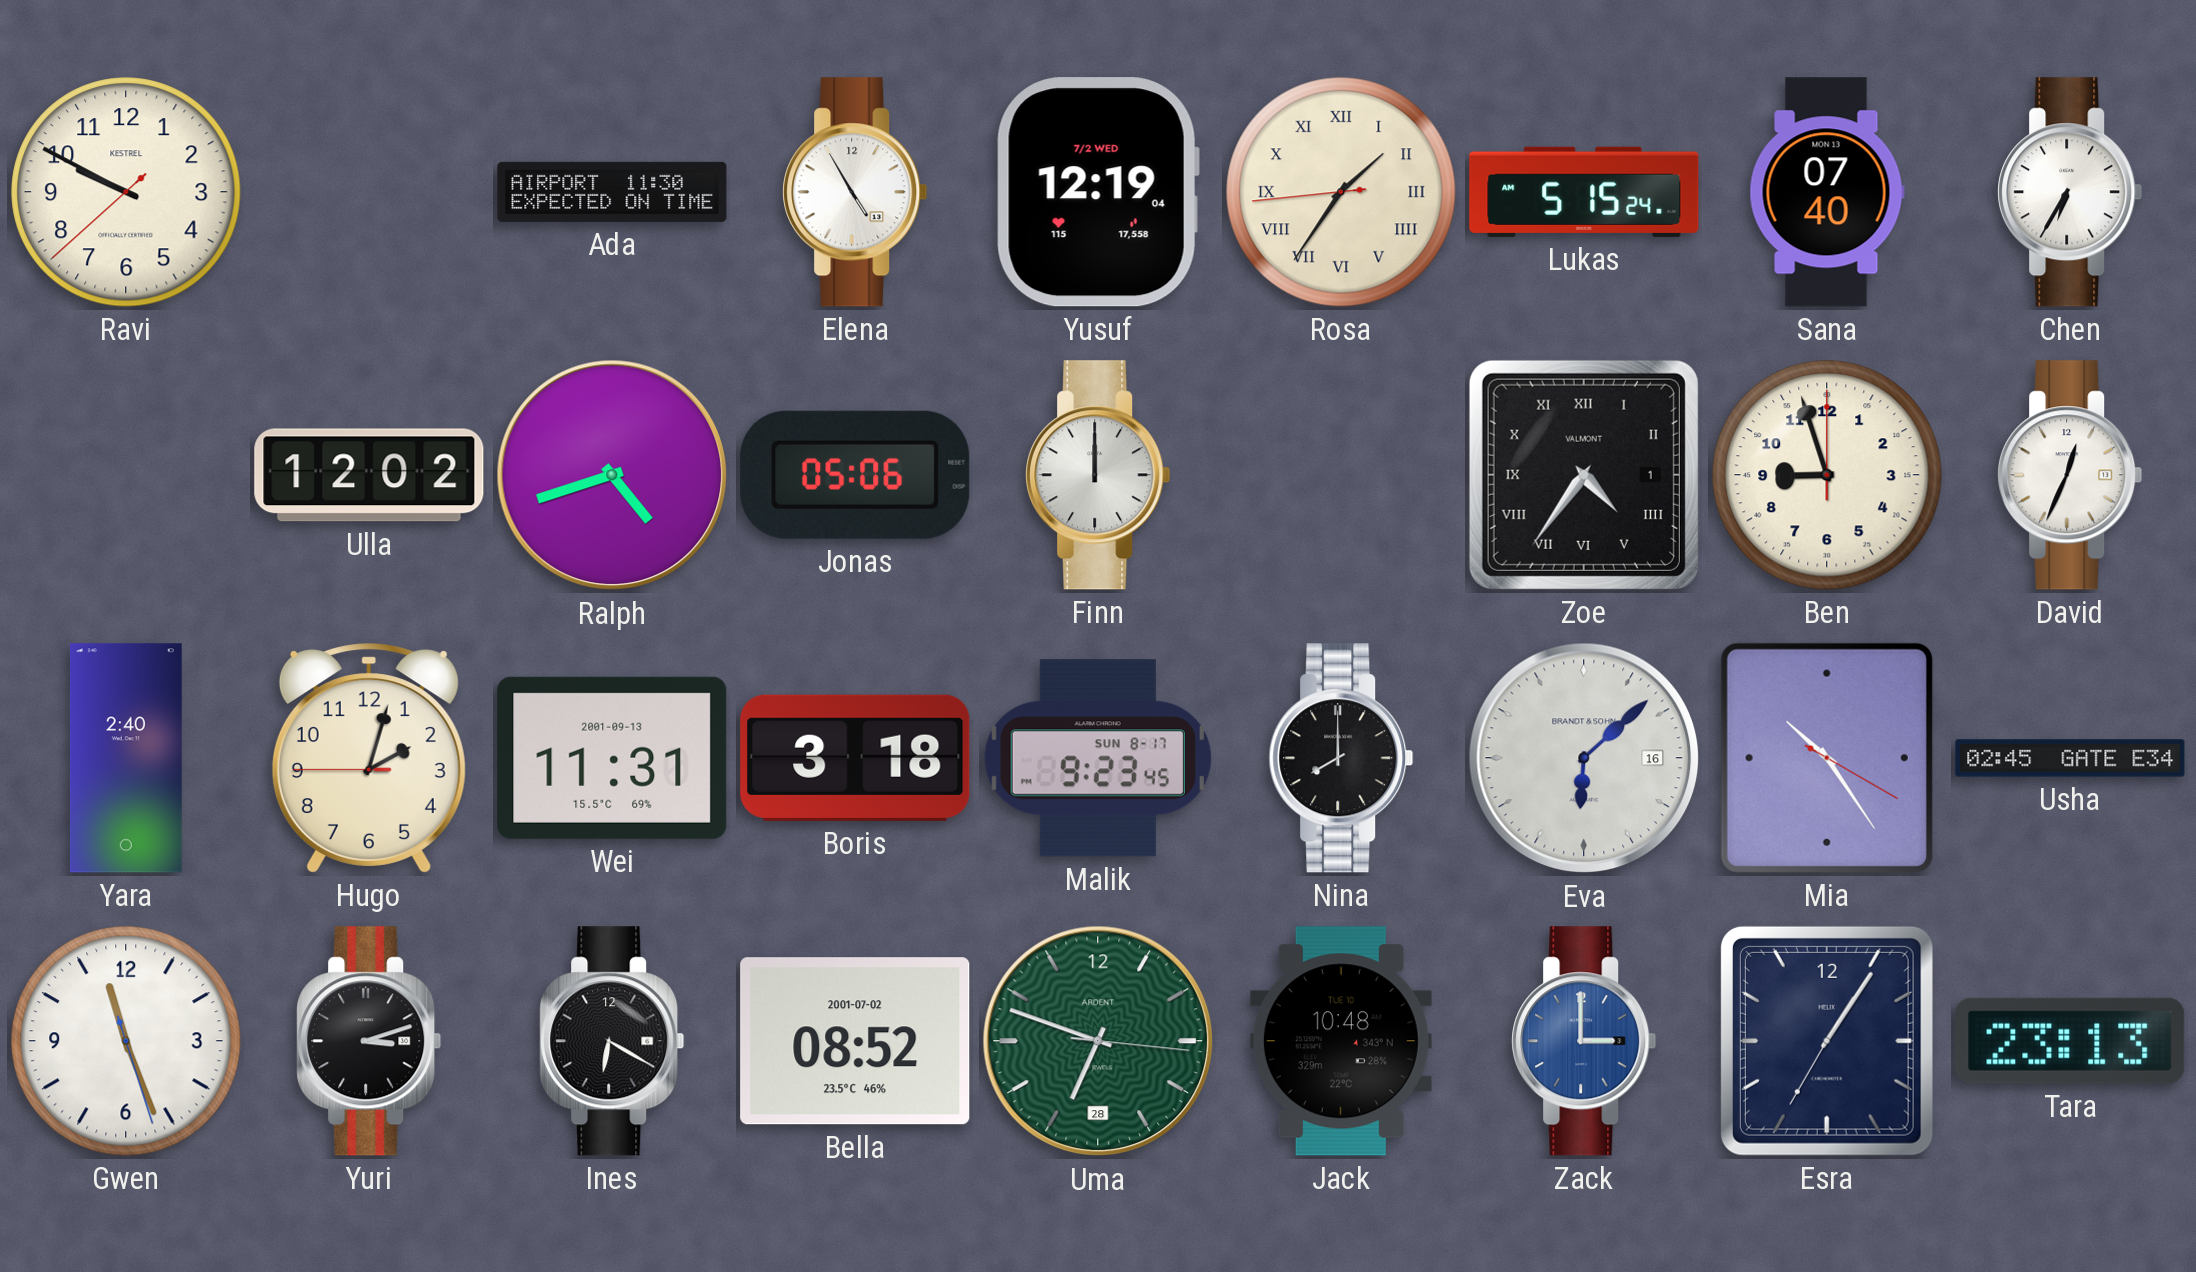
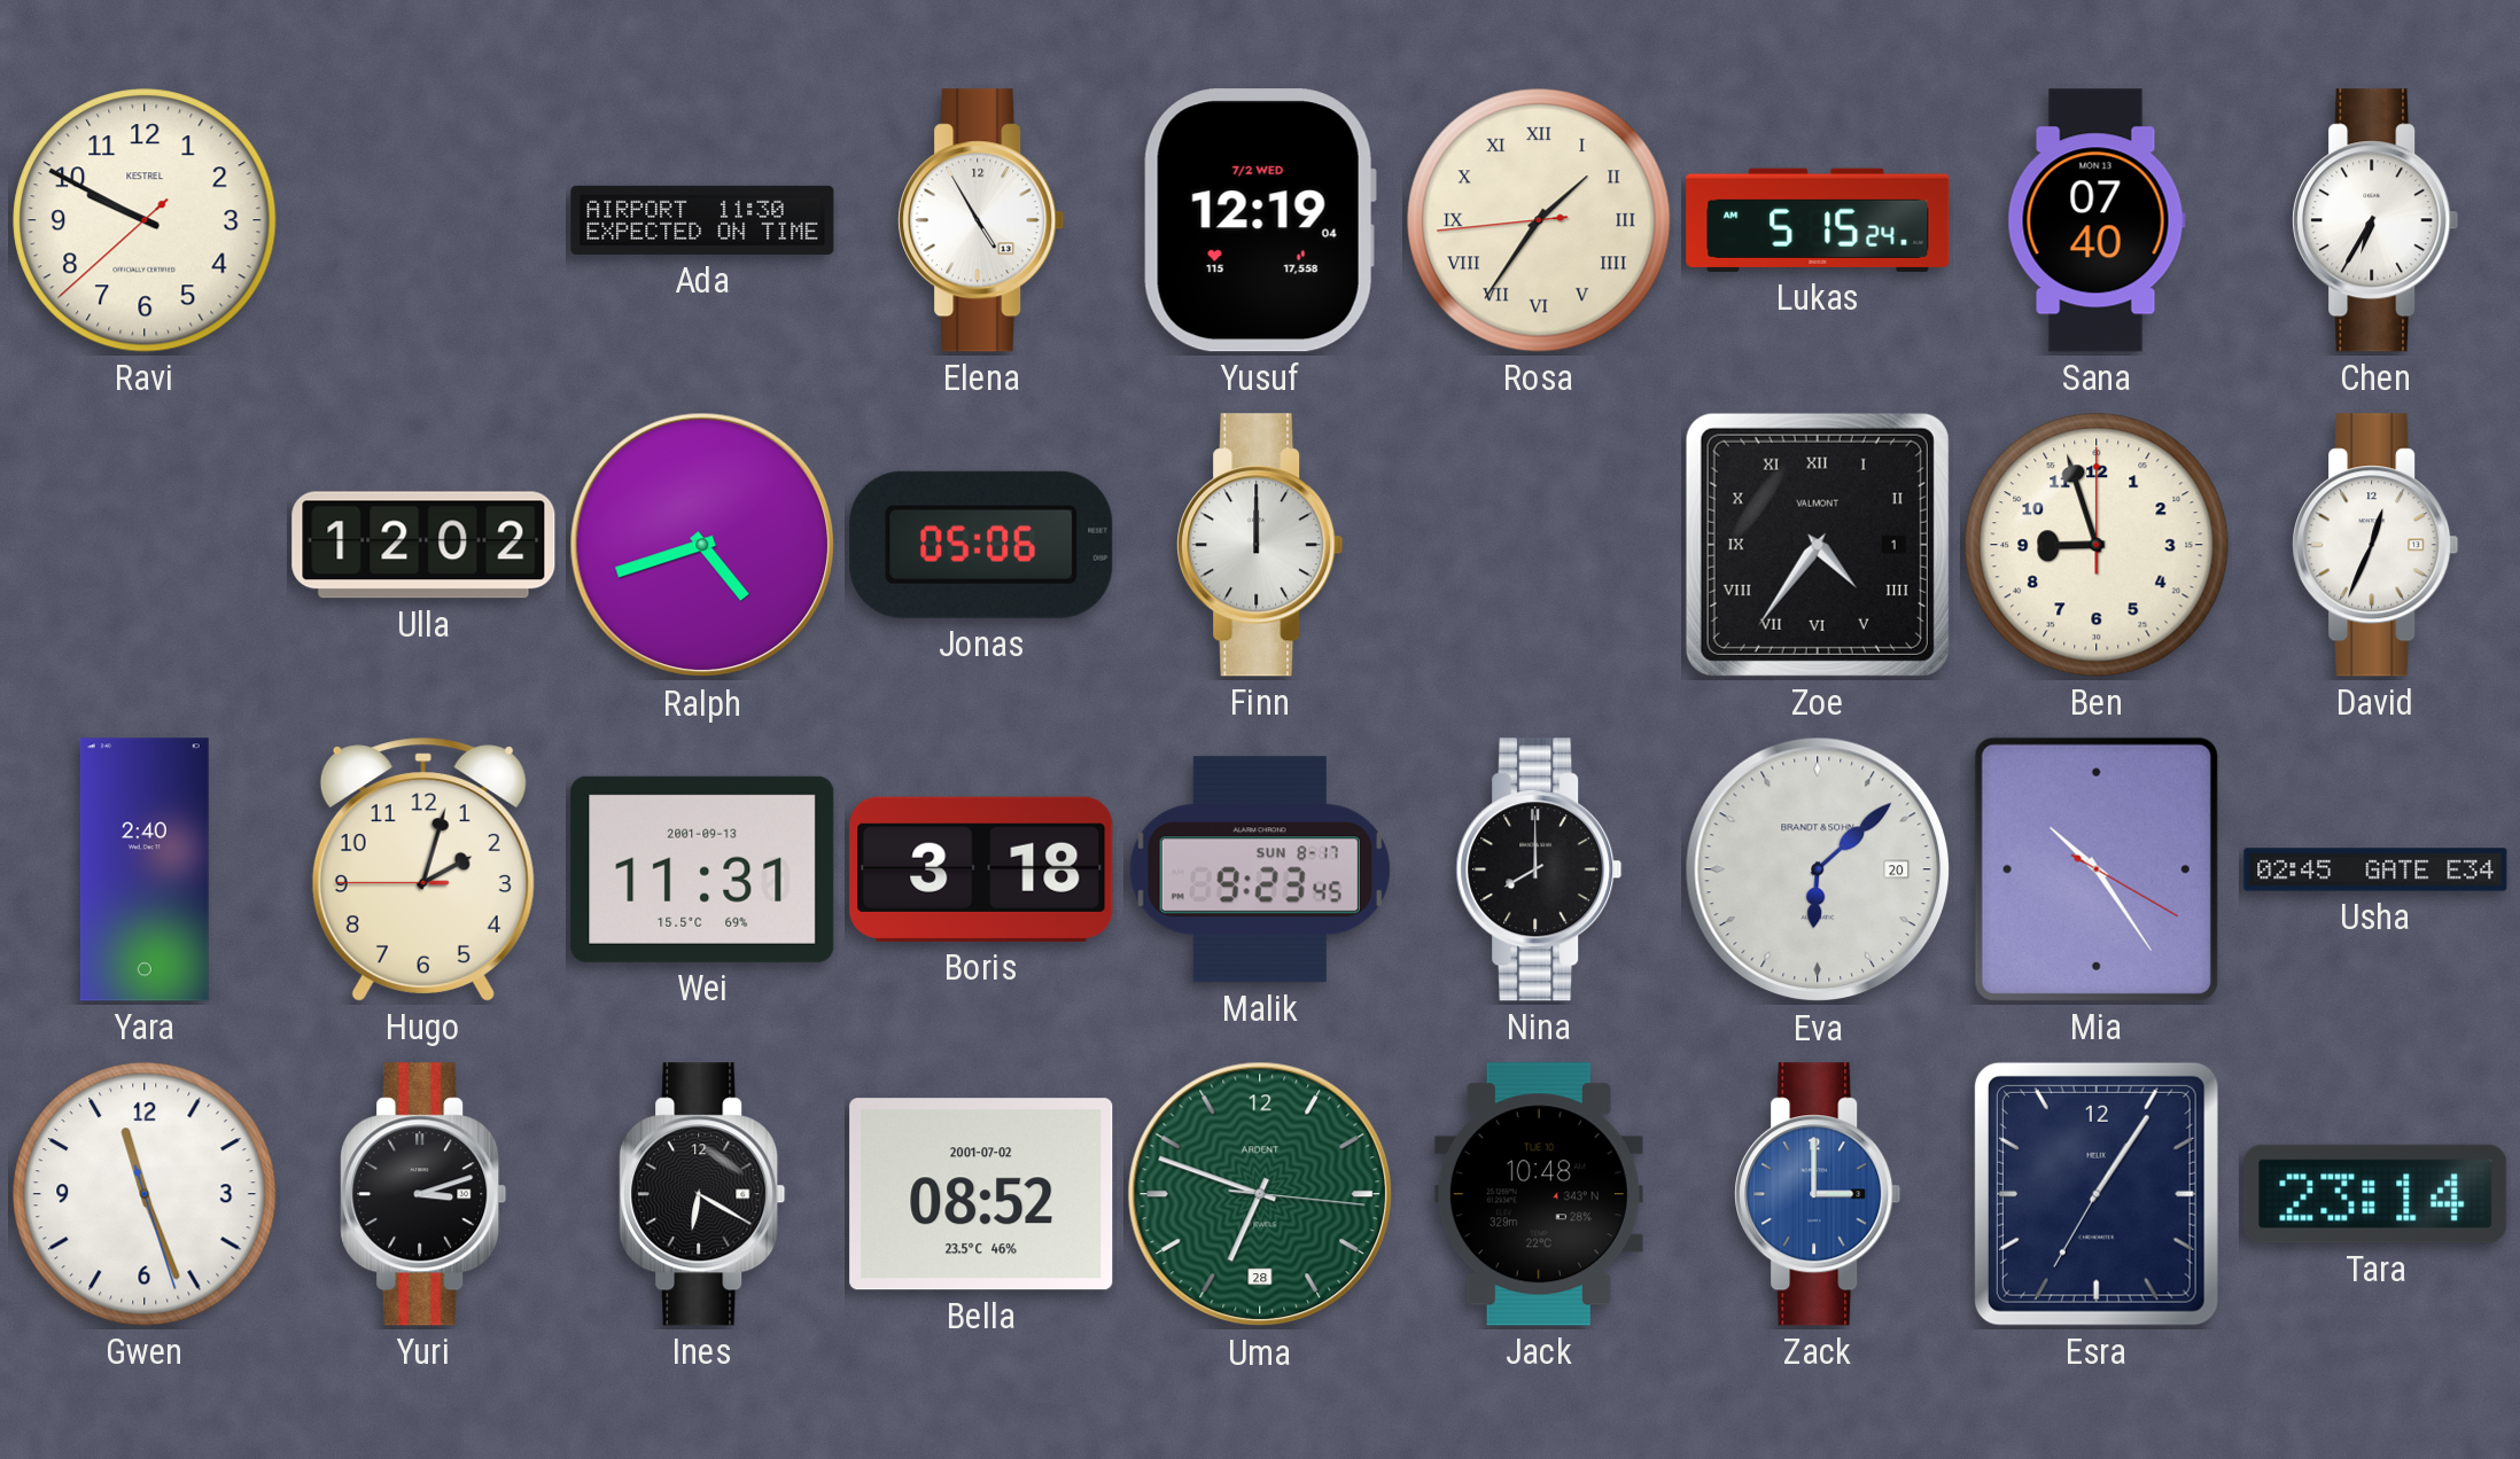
Eva date: 16 -> 20 (1818, 869)
Tara: 23:13 -> 23:14 (2375, 1194)
